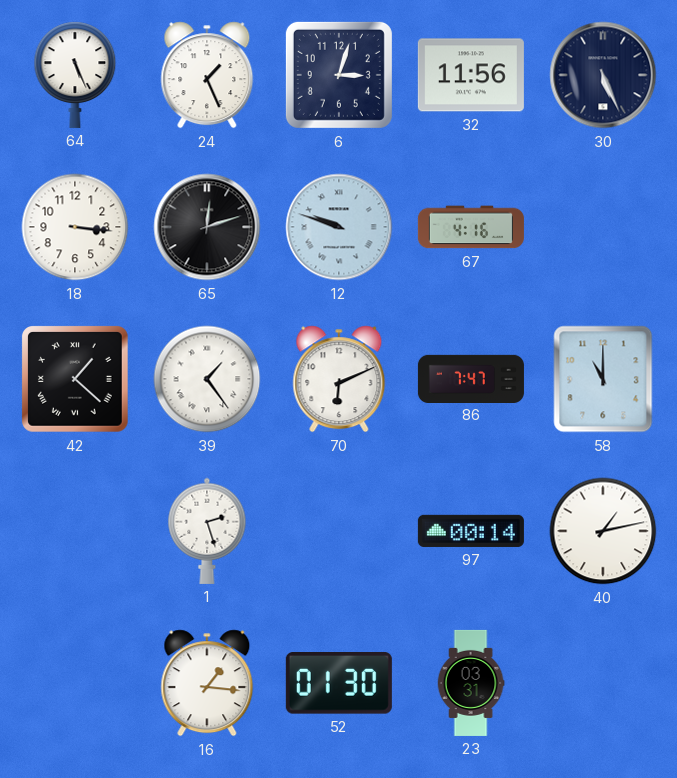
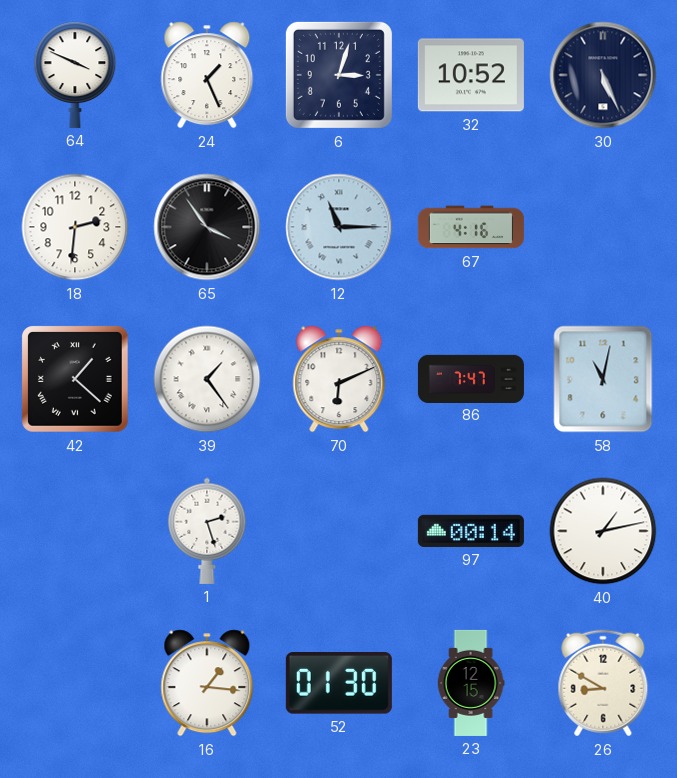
64: 5:26 -> 3:49 (75, 75)
32: 11:56 -> 10:52 (471, 75)
18: 3:16 -> 2:31 (75, 227)
65: 12:12 -> 3:54 (207, 227)
12: 9:48 -> 11:15 (339, 227)
58: 11:00 -> 11:02 (603, 379)
23: 03:31 -> 12:15 (471, 683)
26: none -> 8:50 (603, 683)
